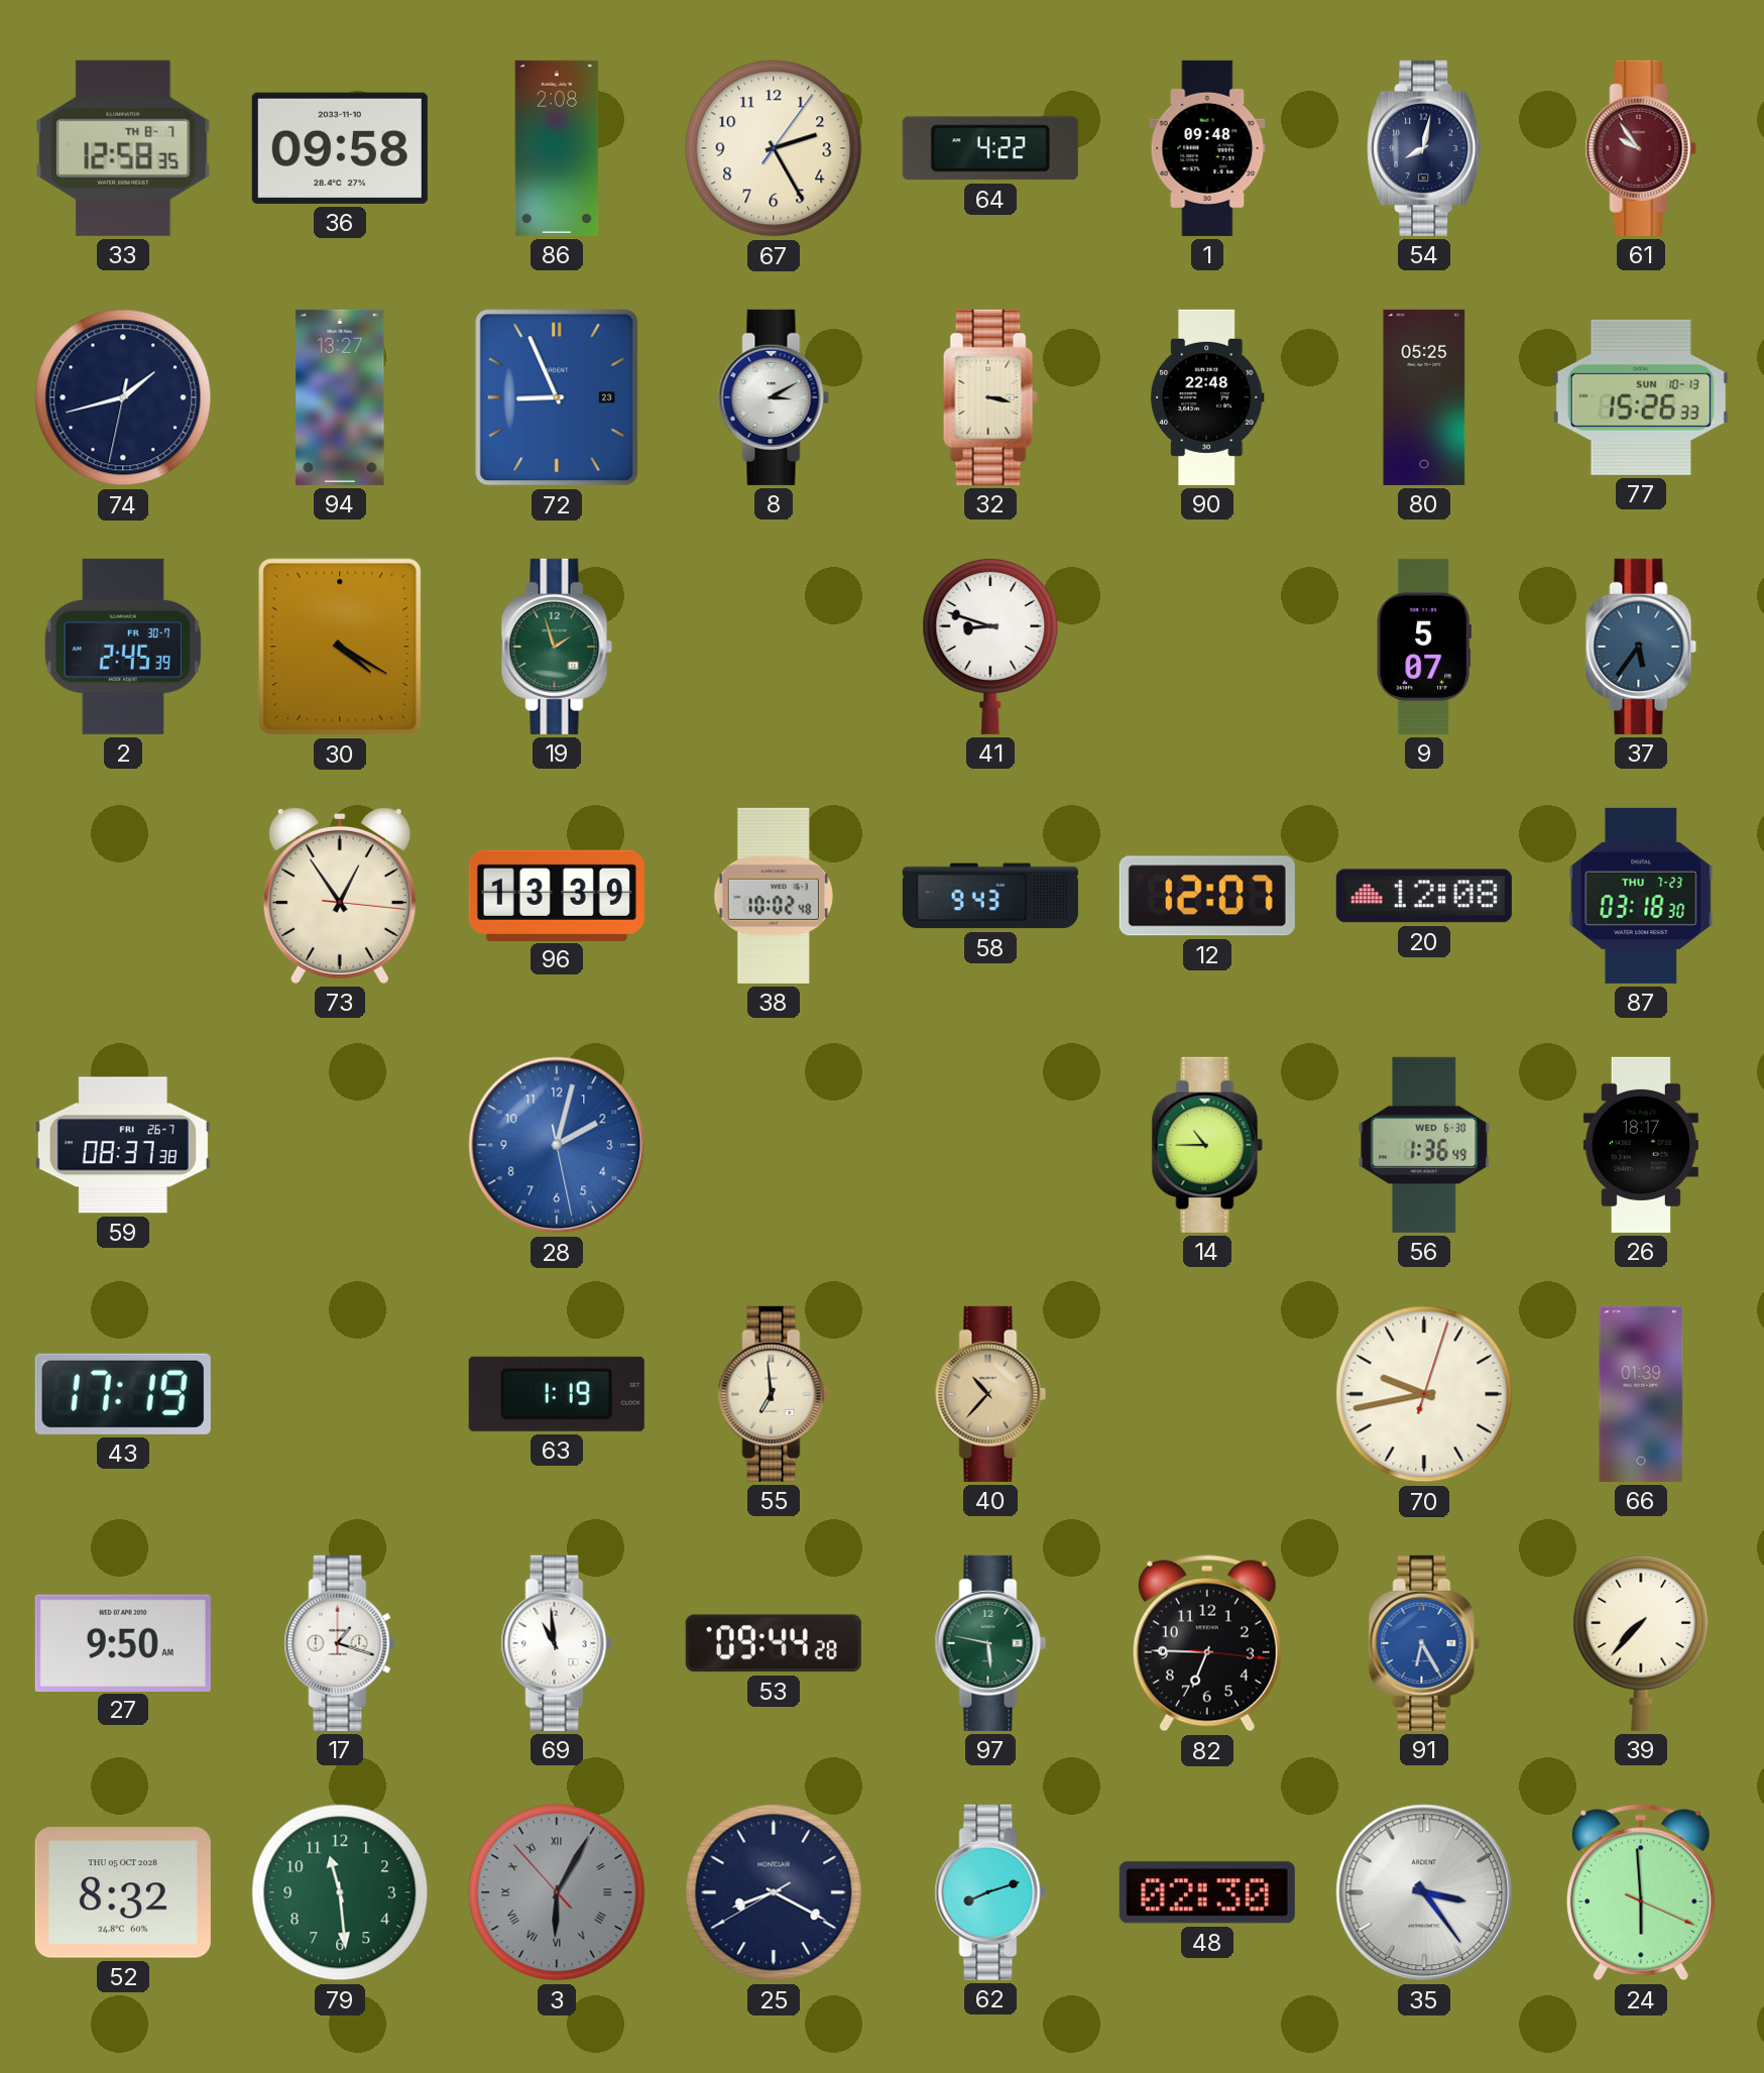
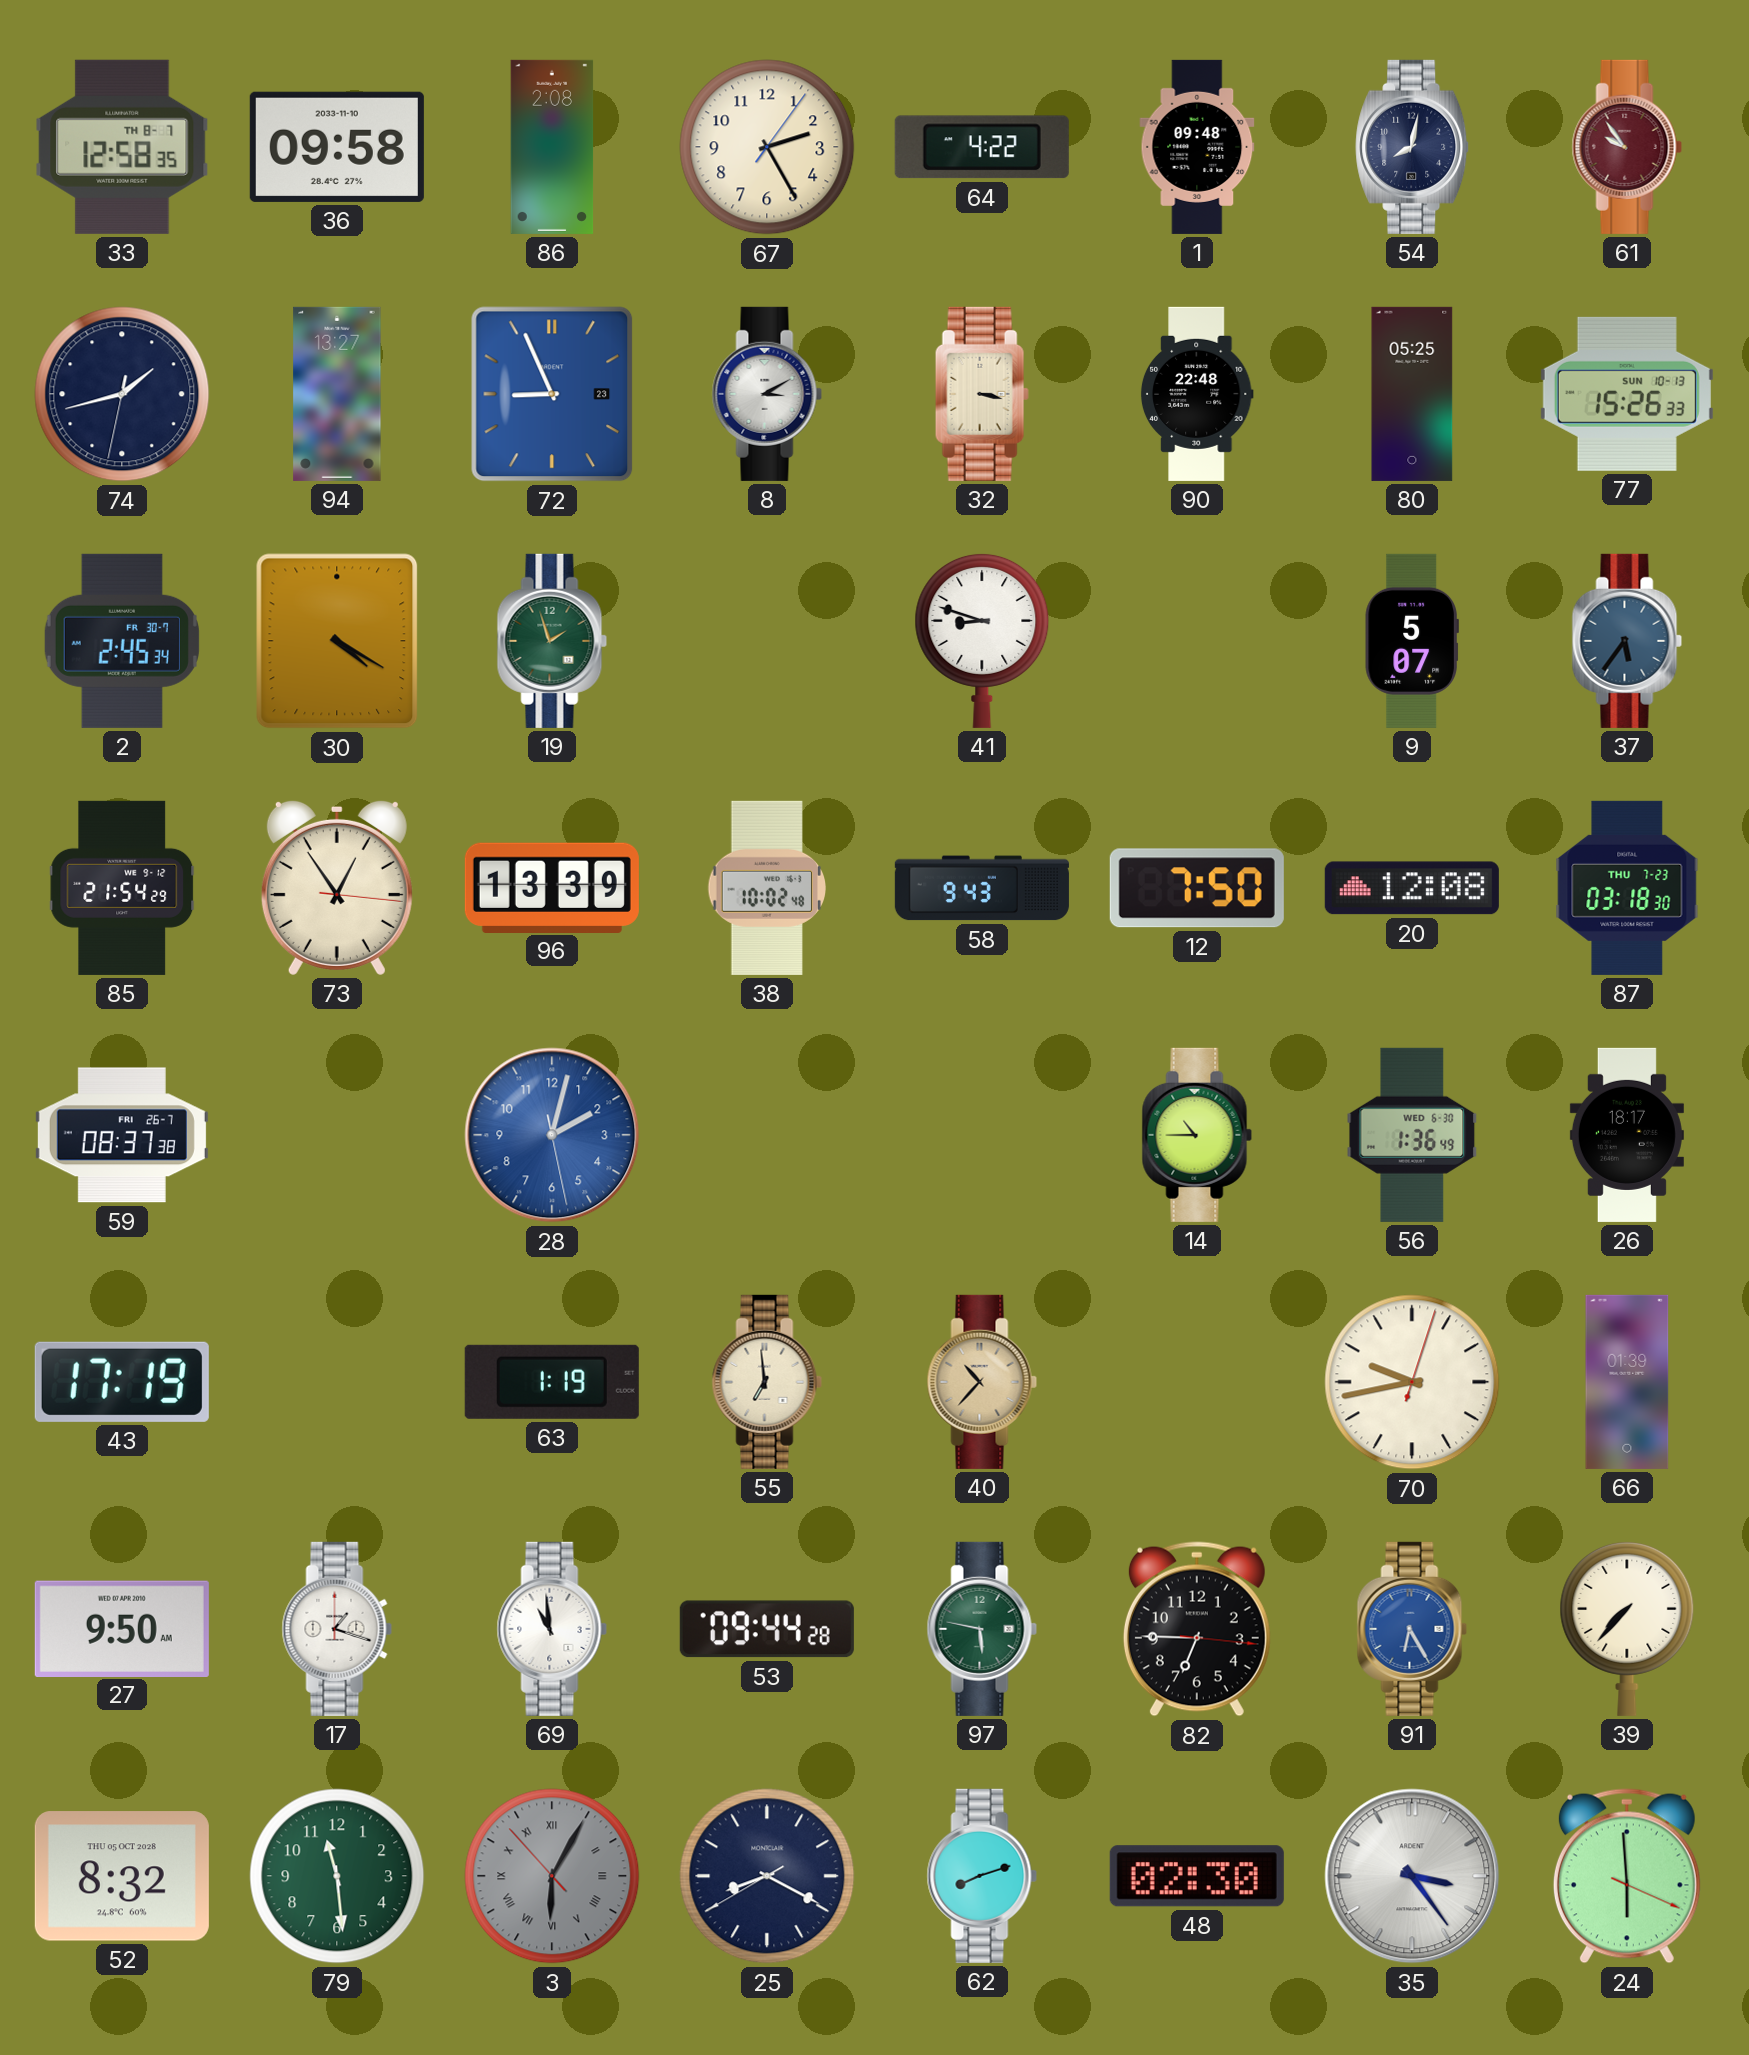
2: 2:45:39 -> 2:45:34 (122, 641)
85: none -> 21:54 (122, 888)
12: 12:07 -> 7:50 (1197, 888)
